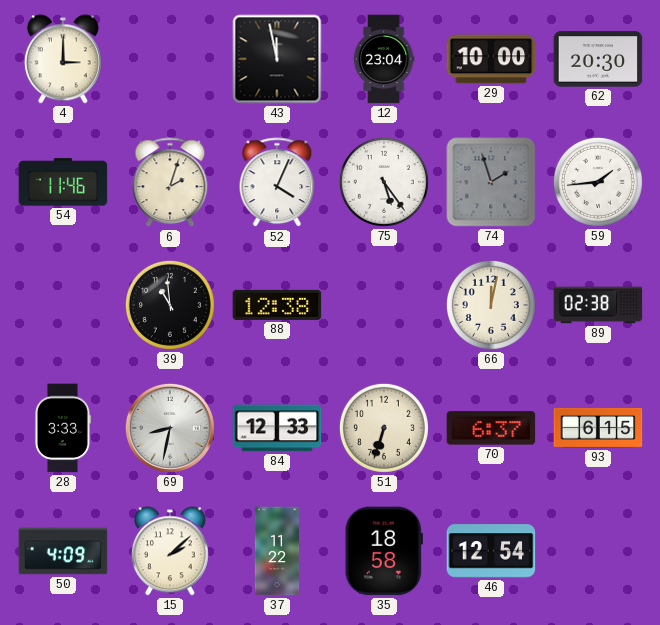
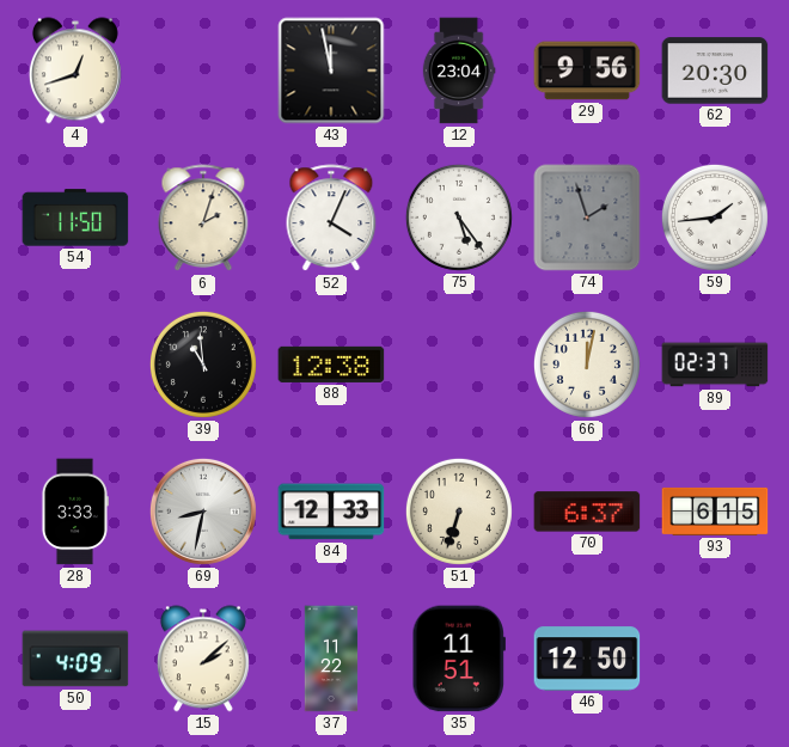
4: 3:00 -> 12:42 (75, 71)
29: 10:00 -> 9:56 (587, 71)
54: 11:46 -> 11:50 (75, 218)
89: 02:38 -> 02:37 (715, 365)
35: 18:58 -> 11:51 (459, 659)
46: 12:54 -> 12:50 (587, 659)
